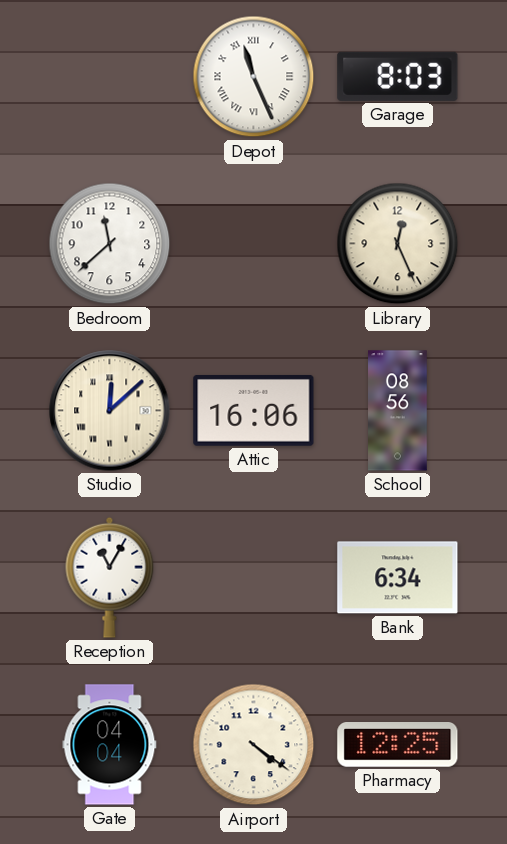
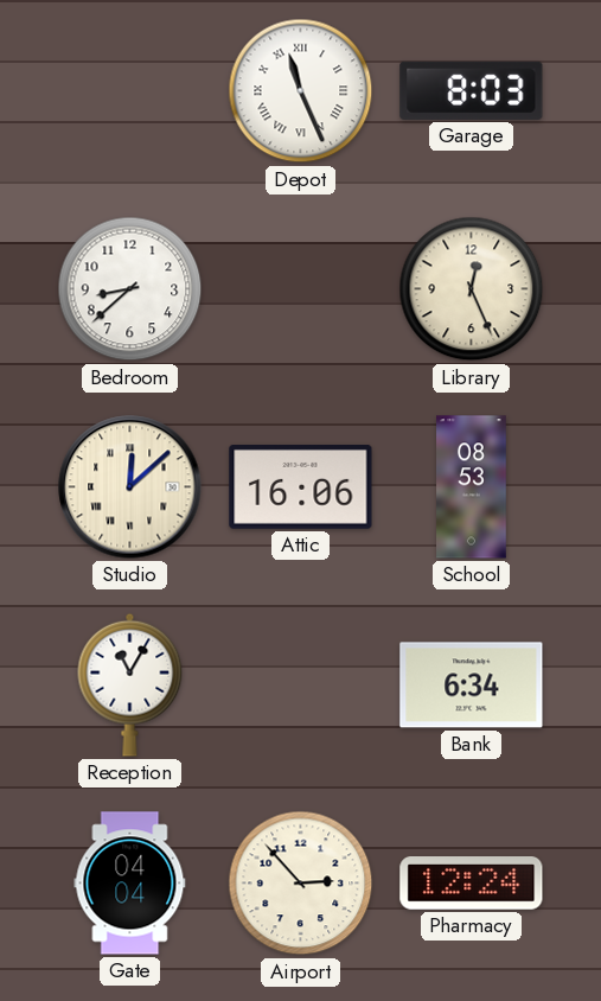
Bedroom: 11:38 -> 8:38 (130, 289)
School: 08:56 -> 08:53 (472, 487)
Airport: 4:21 -> 2:53 (301, 884)
Pharmacy: 12:25 -> 12:24 (472, 884)
